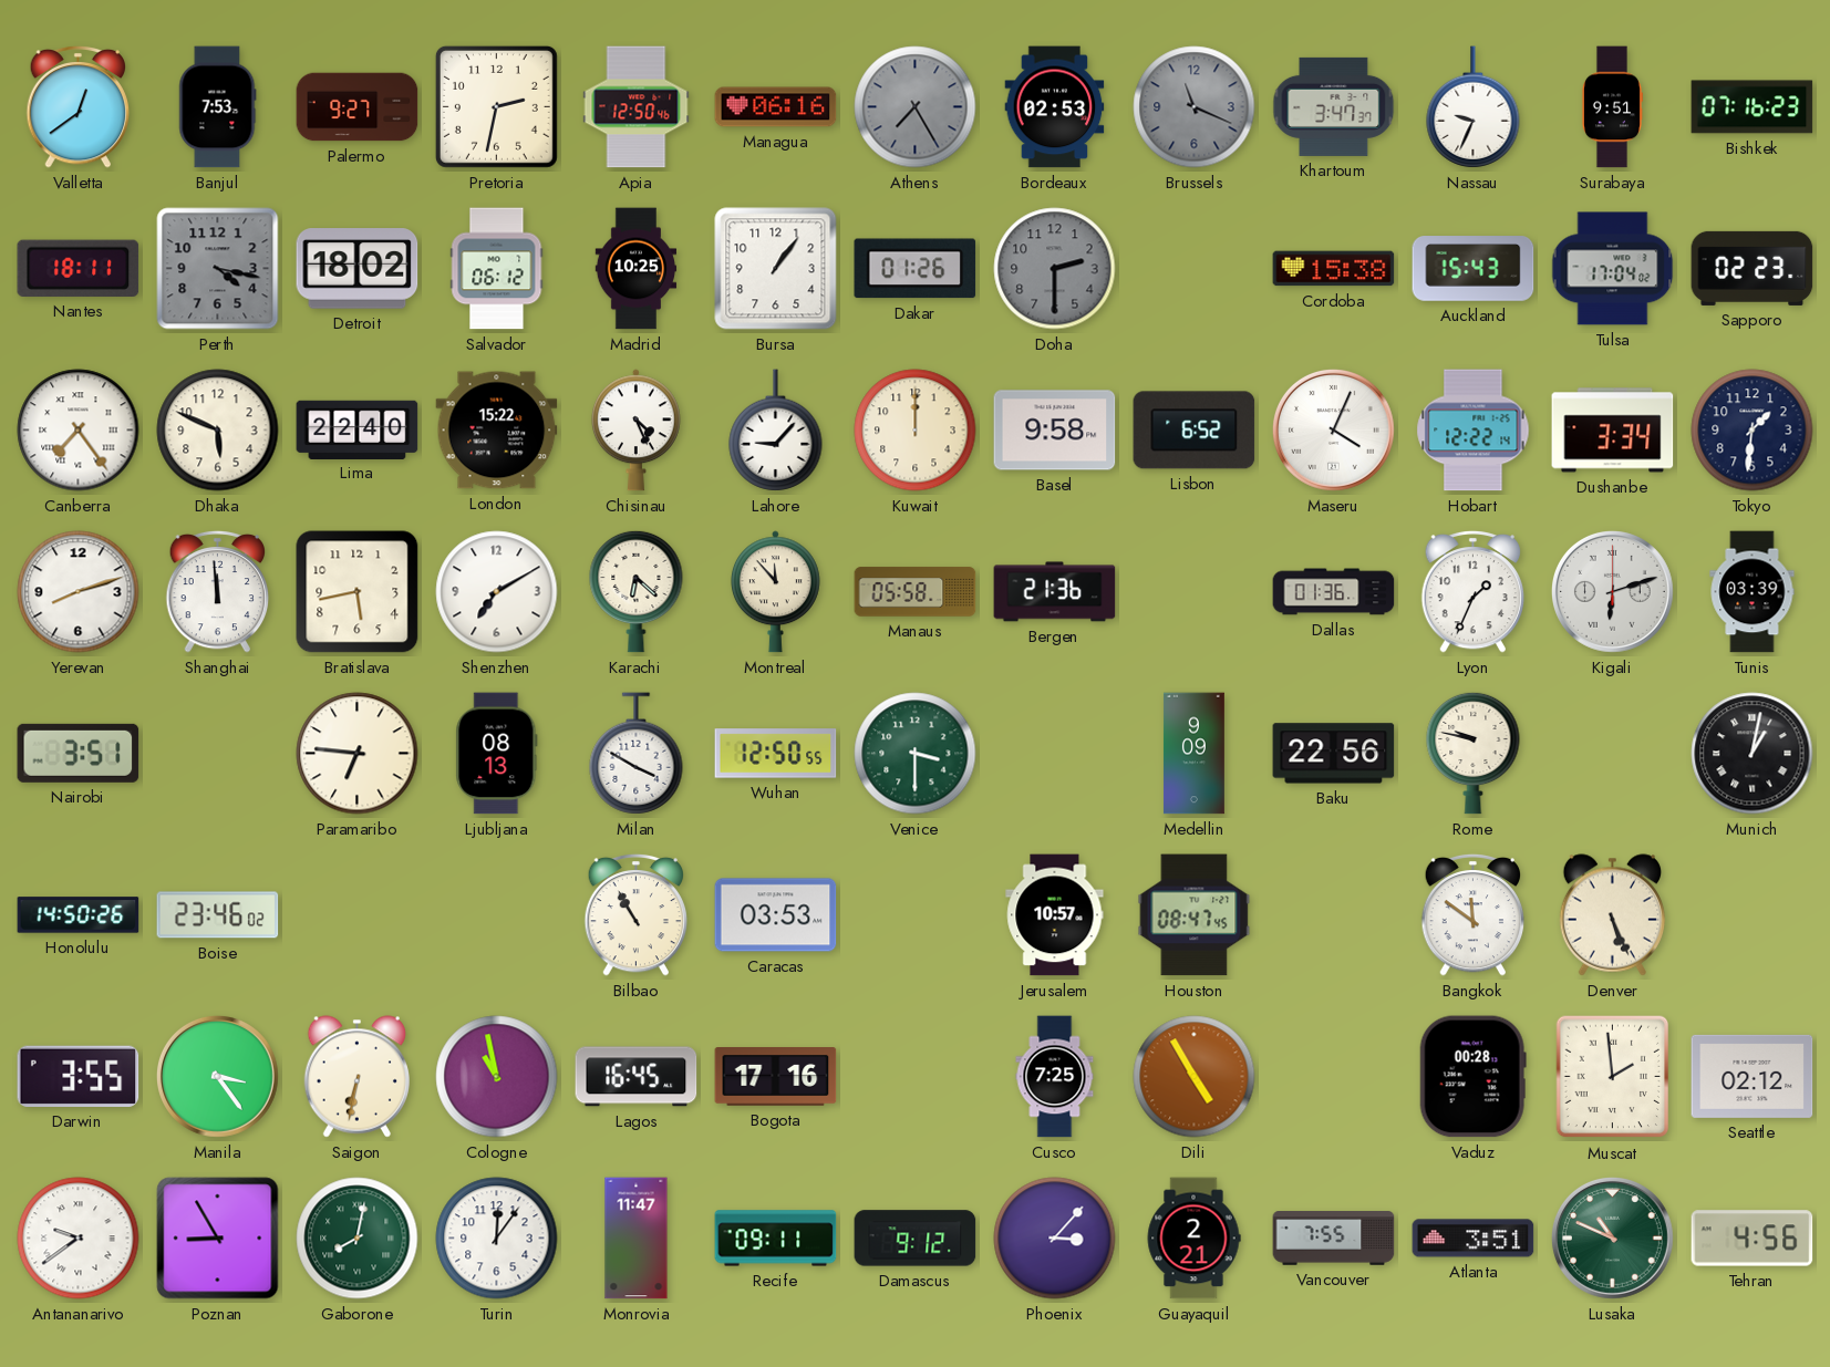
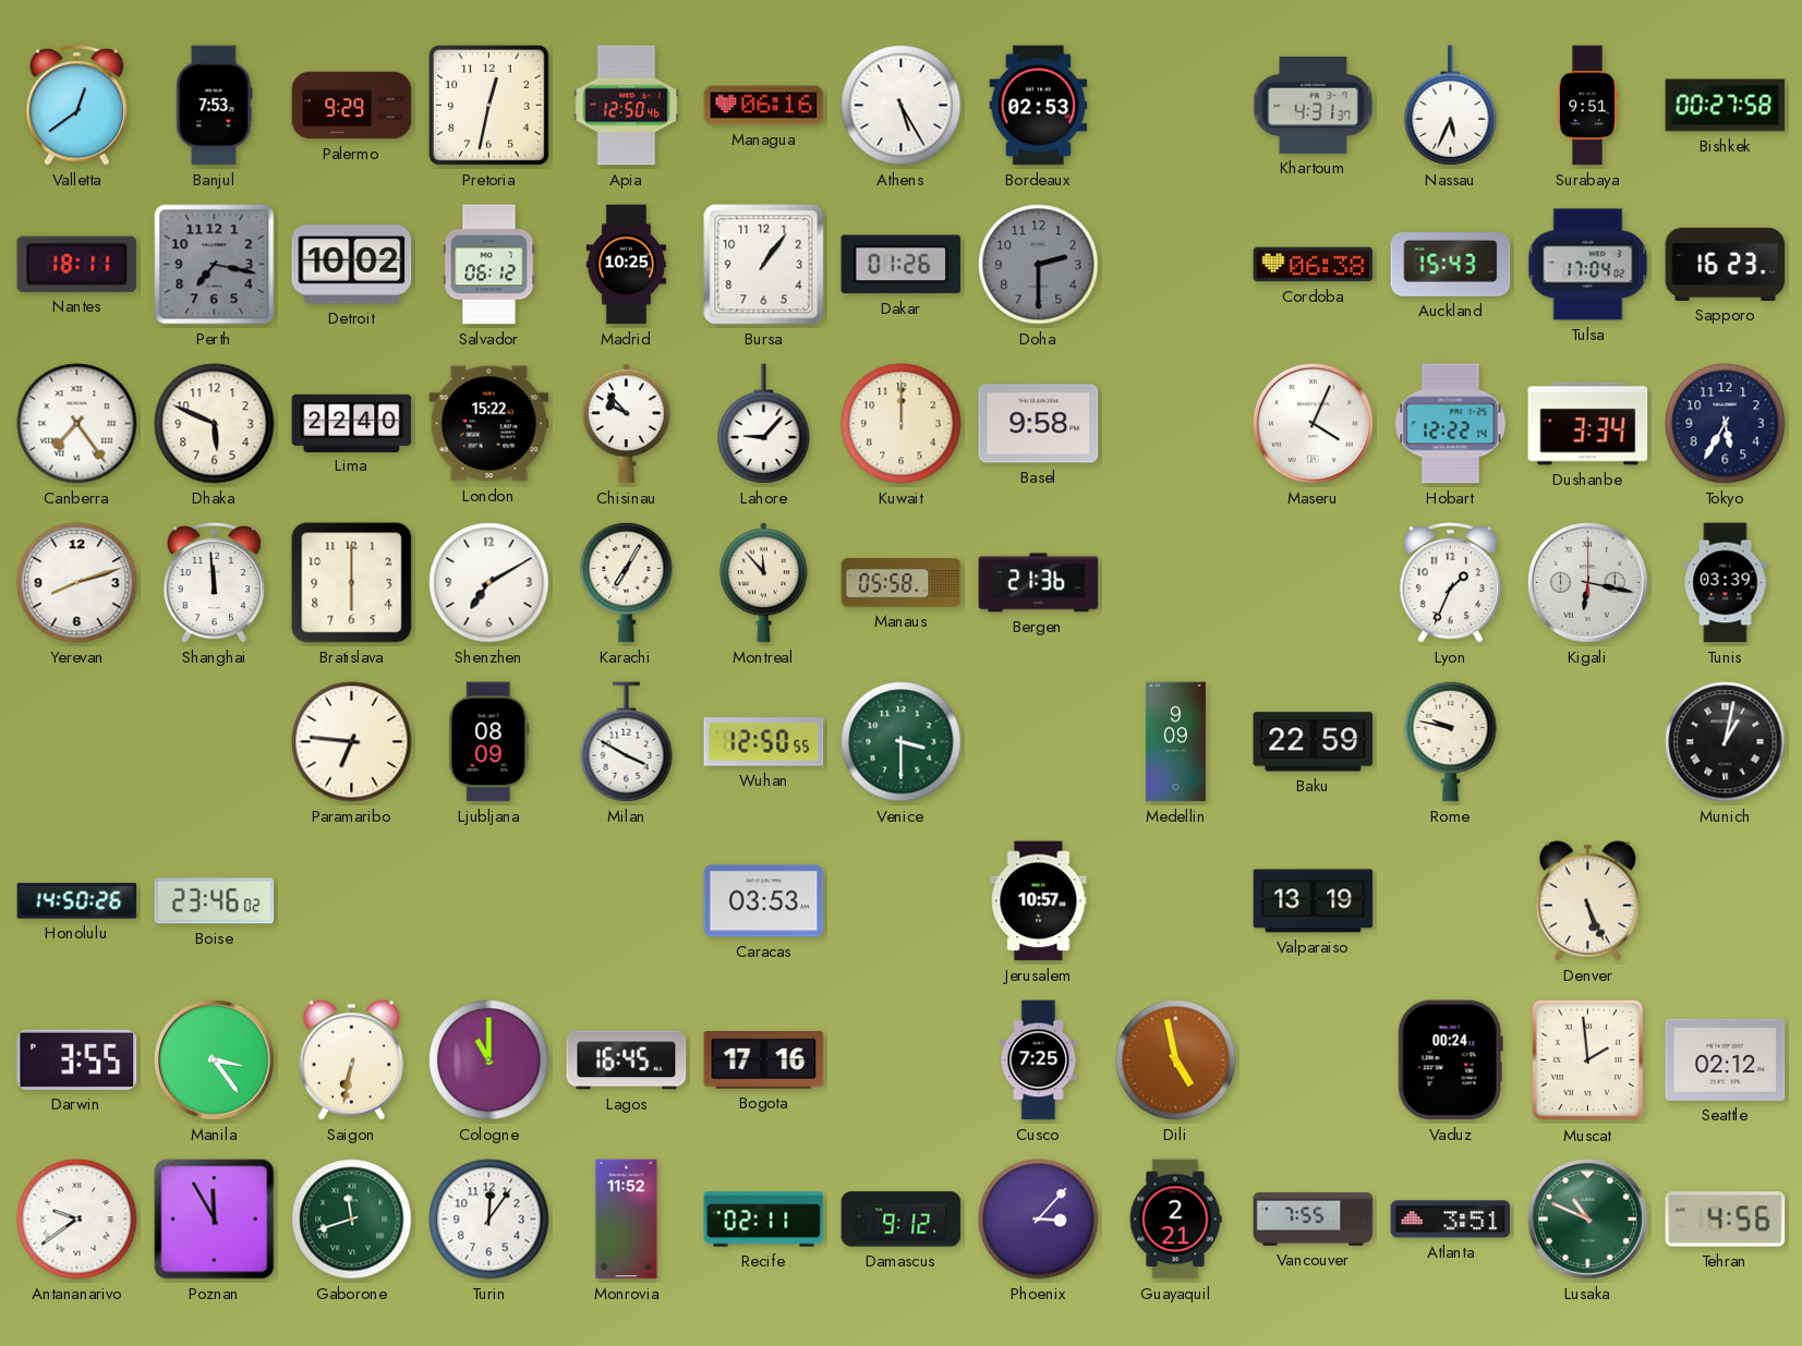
Palermo: 9:27 -> 9:29 (352, 106)
Pretoria: 2:32 -> 12:32 (488, 105)
Athens: 7:25 -> 5:25 (902, 106)
Athens dial: grey -> white (902, 106)
Brussels: 11:19 -> none (1195, 107)
Khartoum: 3:47 -> 4:31 (1314, 105)
Nassau: 9:34 -> 5:34 (1451, 106)
Bishkek: 07:16 -> 00:27 (1726, 106)
Perth: 4:17 -> 7:17 (215, 265)
Detroit: 18:02 -> 10:02 (352, 265)
Cordoba: 15:38 -> 06:38 (1314, 265)
Sapporo: 02:23 -> 16:23 (1726, 264)
Chisinau: 4:26 -> 9:53 (626, 424)
Lisbon: 6:52 -> none (1195, 431)
Tokyo: 1:31 -> 5:35 (1726, 424)
Bratislava: 5:43 -> 6:00 (352, 583)
Karachi: 6:22 -> 7:05 (627, 582)
Dallas: 01:36 -> none (1334, 592)
Kigali: 6:12 -> 6:17 (1587, 582)
Nairobi: 3:51 -> none (79, 753)
Ljubljana: 08:13 -> 08:09 (489, 742)
Baku: 22:56 -> 22:59 (1314, 742)
Bilbao: 10:55 -> none (637, 914)
Houston: 08:47 -> none (1195, 915)
Valparaiso: none -> 13:19 (1314, 901)
Bangkok: 11:51 -> none (1474, 914)
Cologne: 10:58 -> 11:00 (489, 1060)
Dili: 4:55 -> 4:58 (1176, 1060)
Vaduz: 00:28 -> 00:24 (1450, 1060)
Poznan: 8:55 -> 11:55 (215, 1220)
Gaborone: 8:02 -> 11:42 (352, 1220)
Monrovia: 11:47 -> 11:52 (627, 1220)
Recife: 09:11 -> 02:11 (764, 1220)
